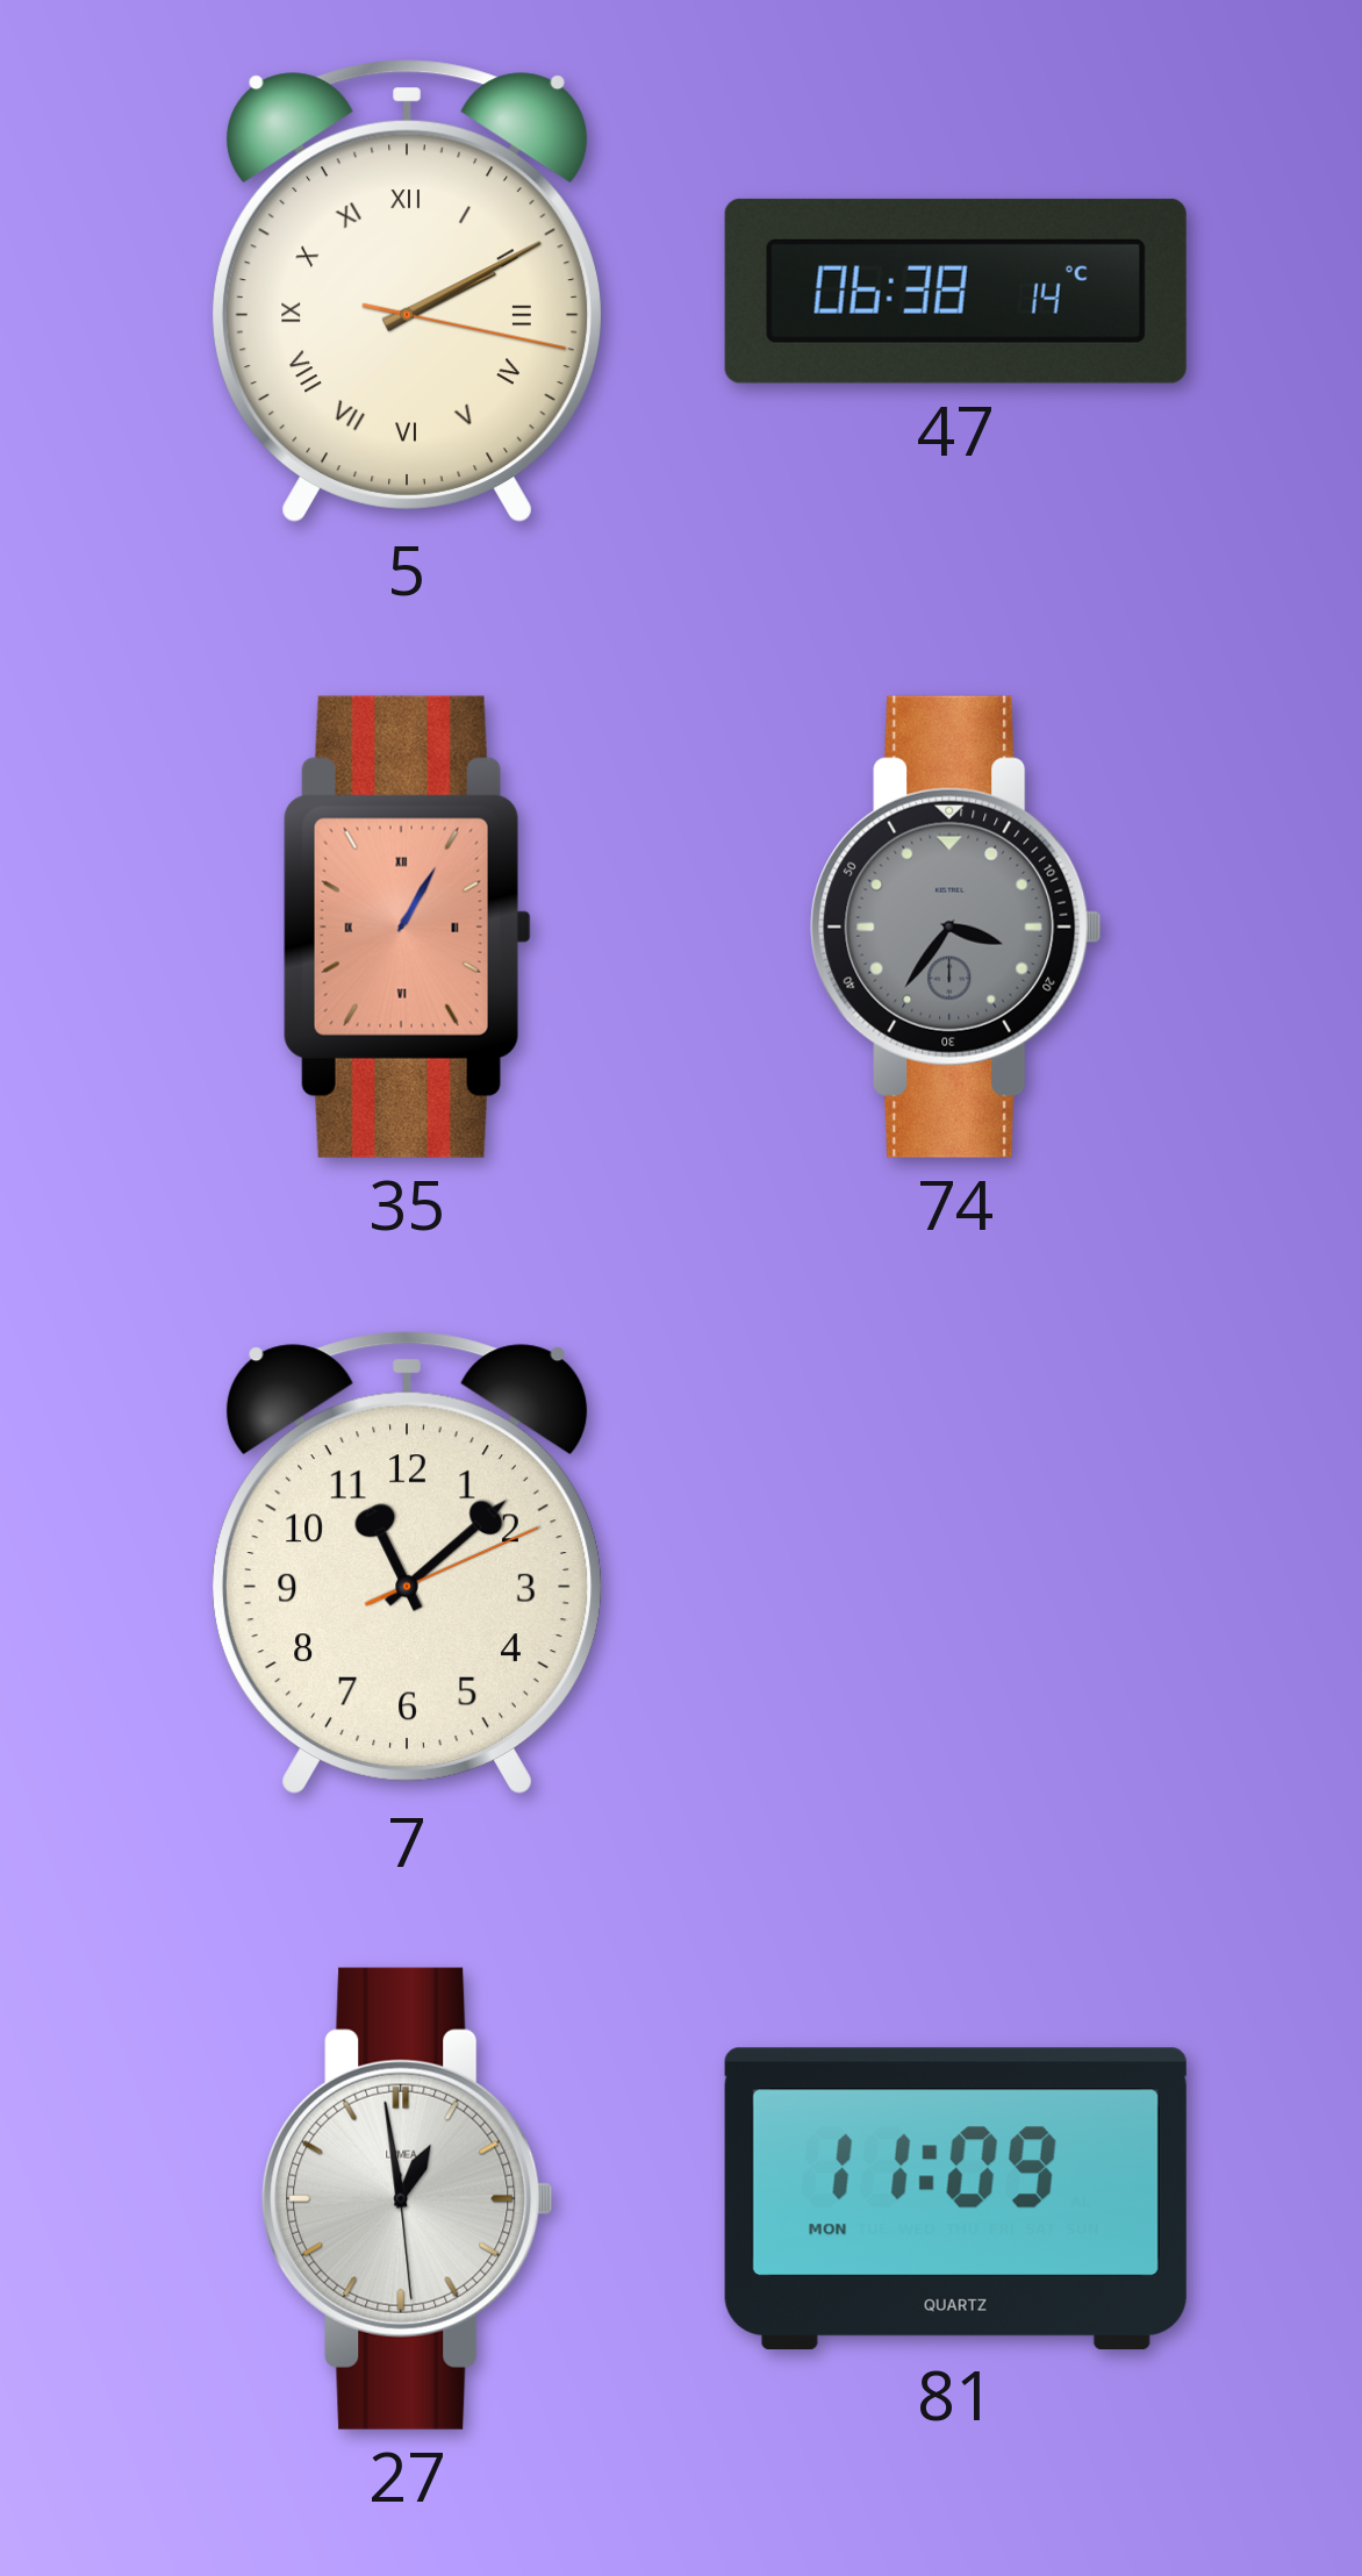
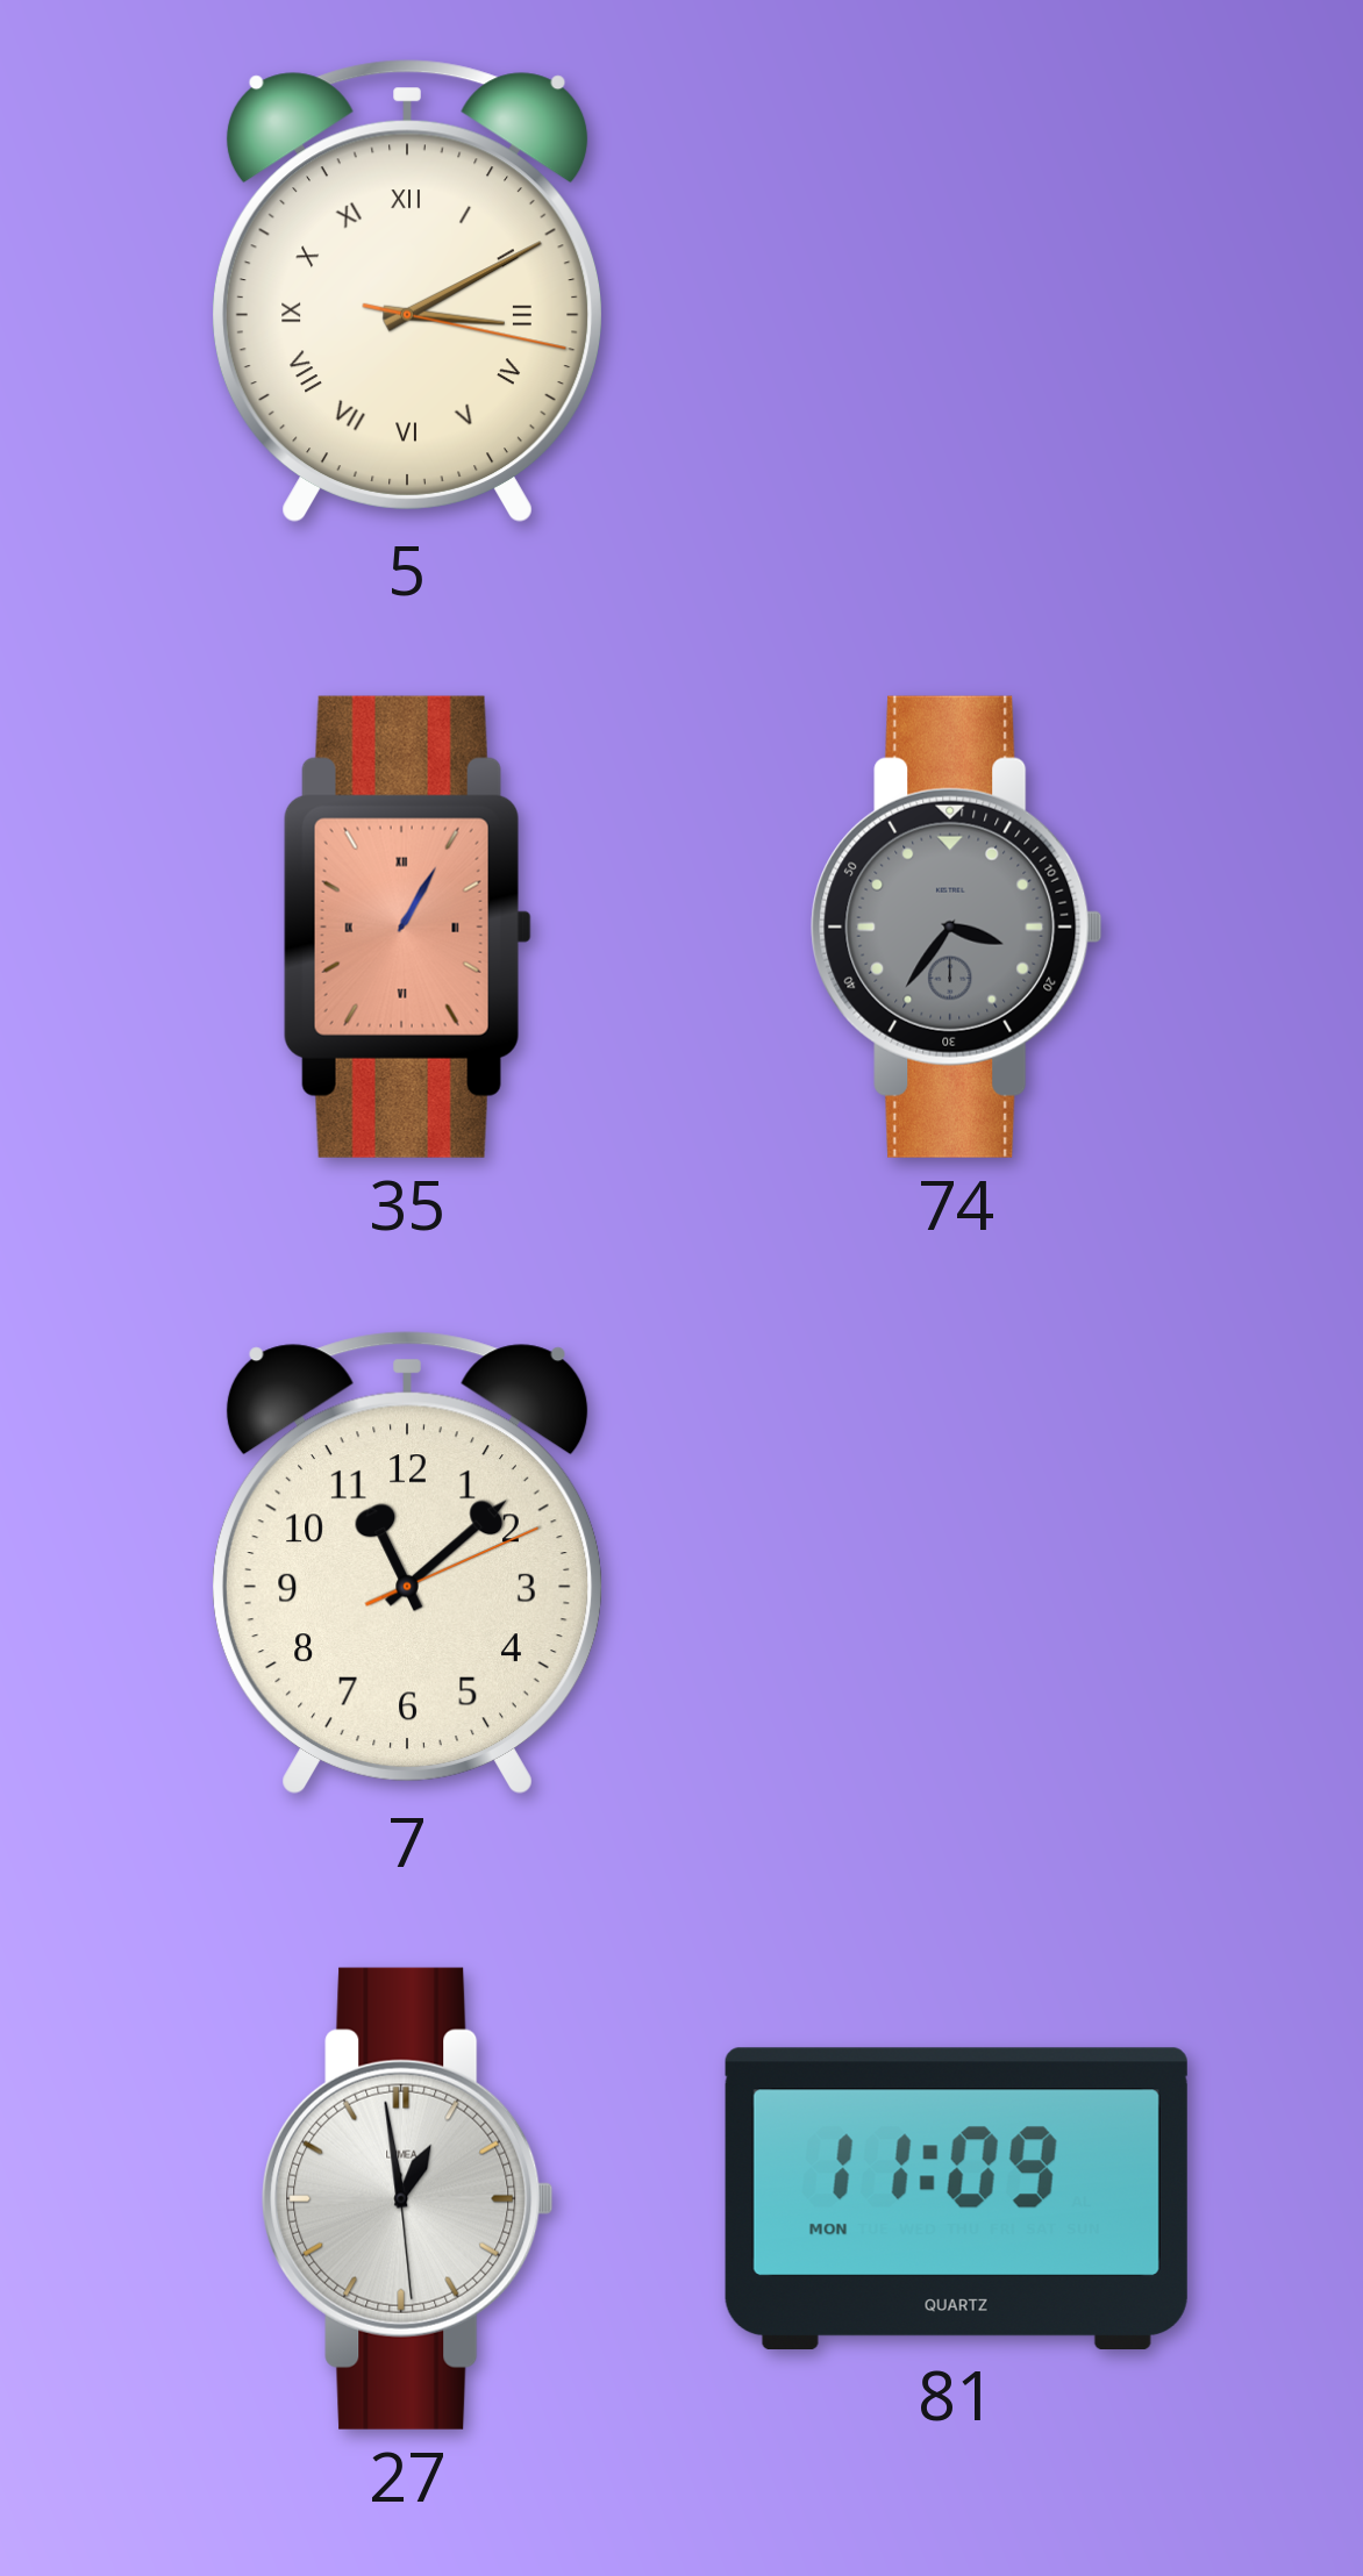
5: 2:10 -> 3:10 (407, 292)
47: 06:38 -> none (955, 291)
